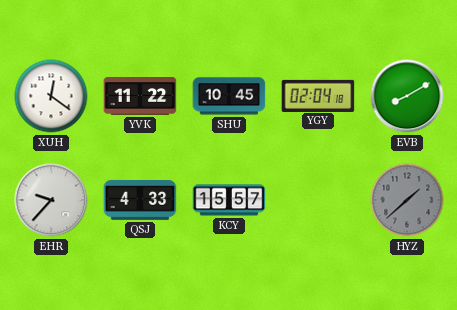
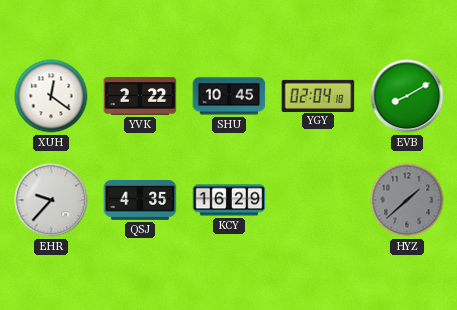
YVK: 11:22 -> 2:22 (140, 97)
QSJ: 4:33 -> 4:35 (140, 200)
KCY: 15:57 -> 16:29 (229, 200)
